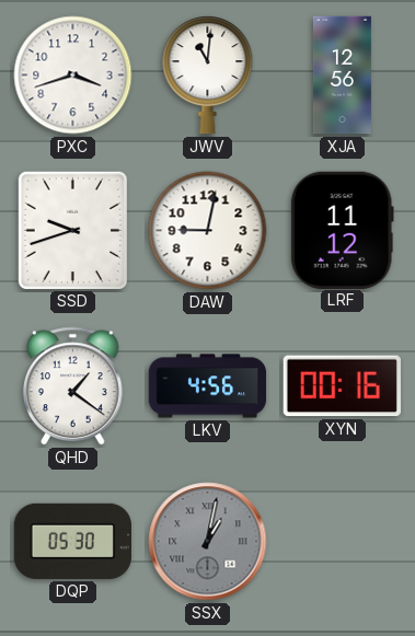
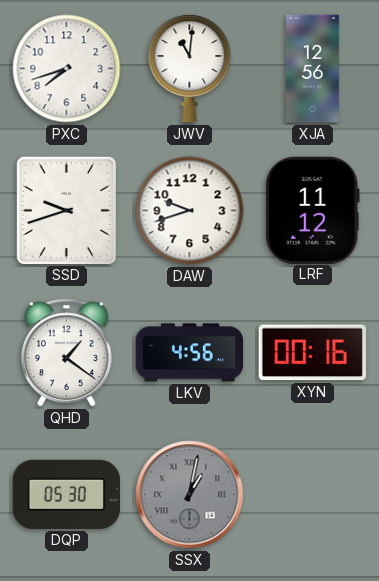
PXC: 3:42 -> 7:42 (67, 69)
DAW: 9:02 -> 9:42 (190, 211)
